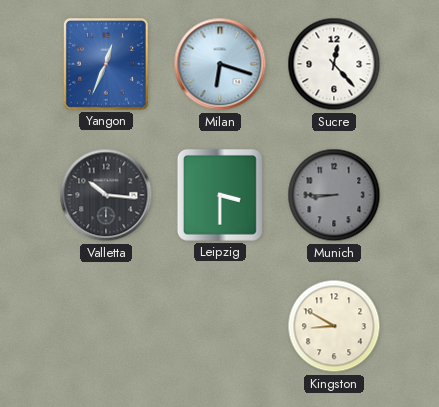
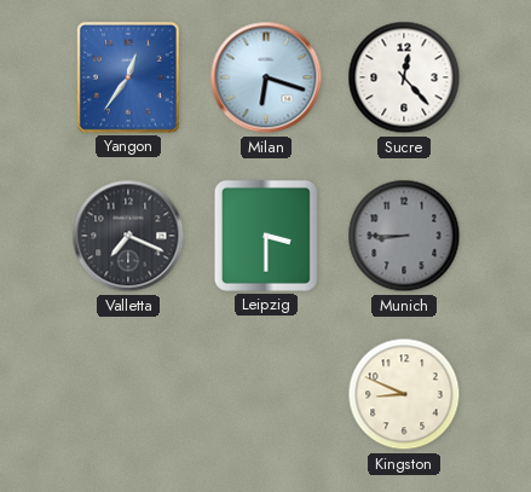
Yangon: 12:34 -> 12:36 (128, 79)
Valletta: 10:16 -> 7:19 (128, 236)
Kingston: 8:50 -> 8:49 (404, 394)
